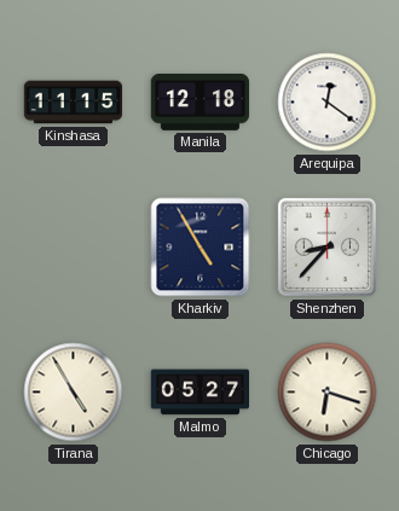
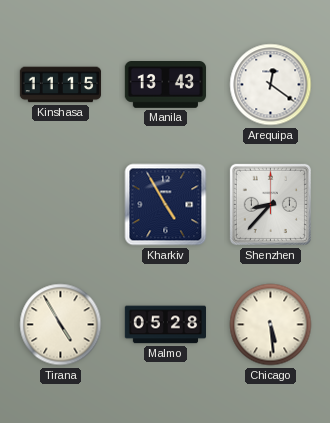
Manila: 12:18 -> 13:43 (166, 85)
Malmo: 05:27 -> 05:28 (165, 325)
Chicago: 6:18 -> 5:29 (271, 325)
